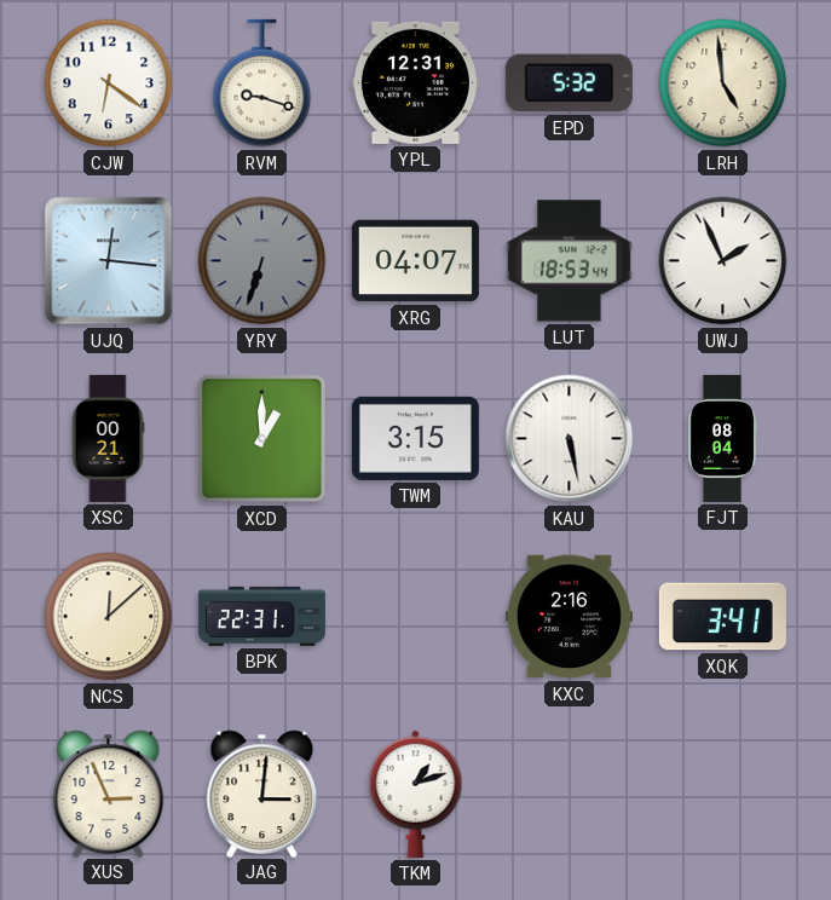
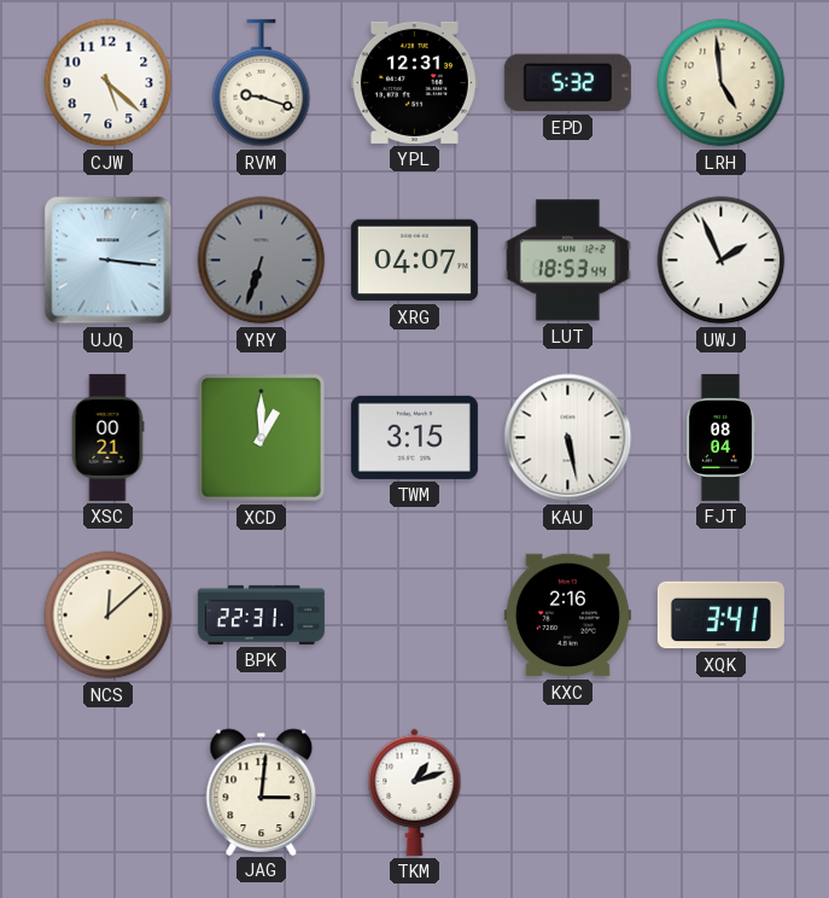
CJW: 6:21 -> 5:22 (109, 83)
UJQ: 12:16 -> 3:16 (109, 261)
XUS: 2:56 -> none (109, 794)
